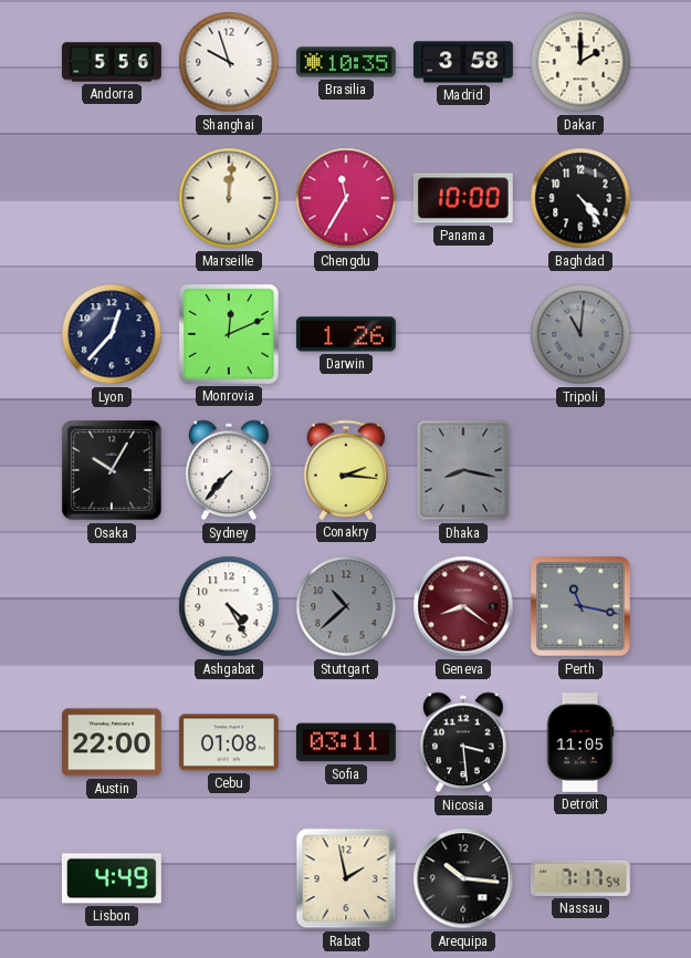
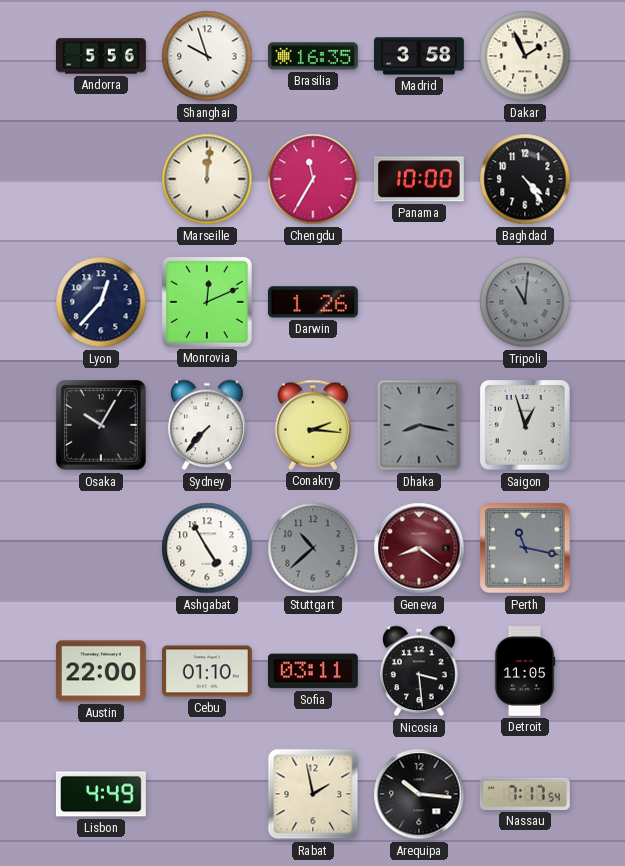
Brasilia: 10:35 -> 16:35 (313, 56)
Dakar: 2:00 -> 1:56 (525, 56)
Saigon: none -> 12:57 (526, 426)
Ashgabat: 4:25 -> 4:55 (207, 548)
Cebu: 01:08 -> 01:10 (207, 671)
